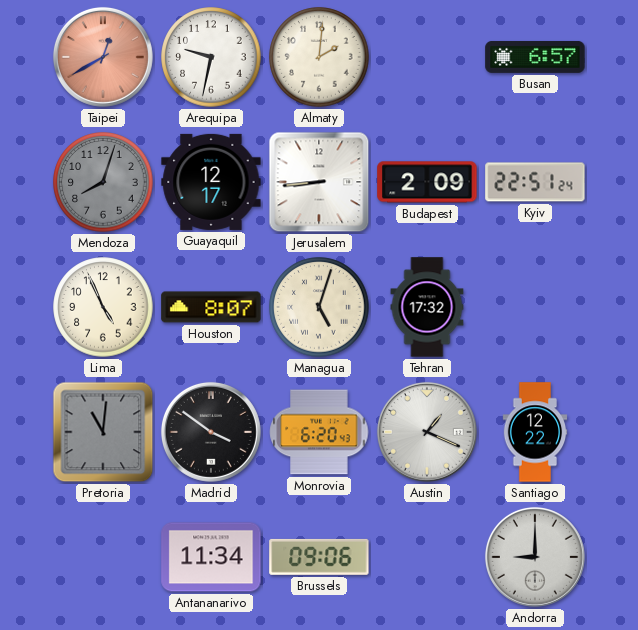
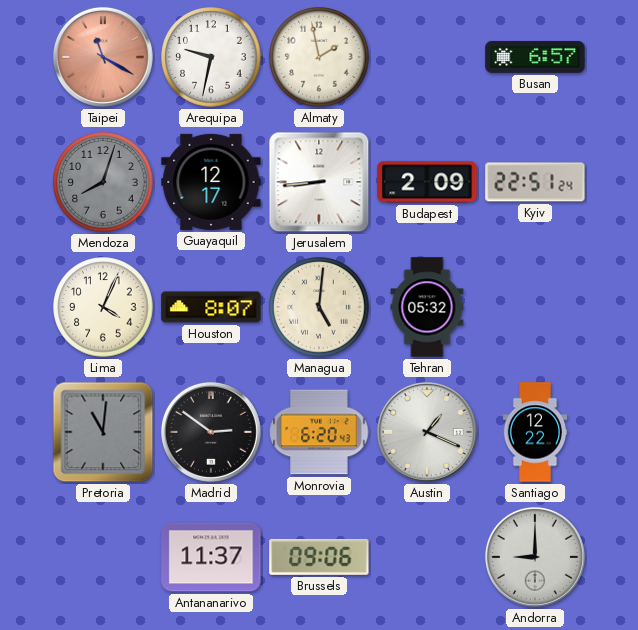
Taipei: 12:40 -> 11:20 (103, 57)
Almaty: 2:01 -> 1:58 (319, 57)
Lima: 4:56 -> 4:04 (103, 307)
Managua: 5:03 -> 5:01 (319, 307)
Tehran: 17:32 -> 05:32 (427, 307)
Madrid: 3:51 -> 2:51 (211, 432)
Antananarivo: 11:34 -> 11:37 (211, 557)
